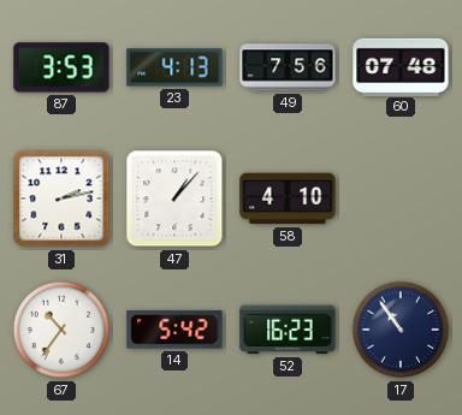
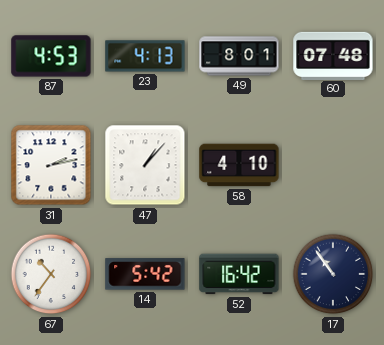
87: 3:53 -> 4:53 (51, 56)
49: 7:56 -> 8:01 (239, 56)
52: 16:23 -> 16:42 (239, 274)
